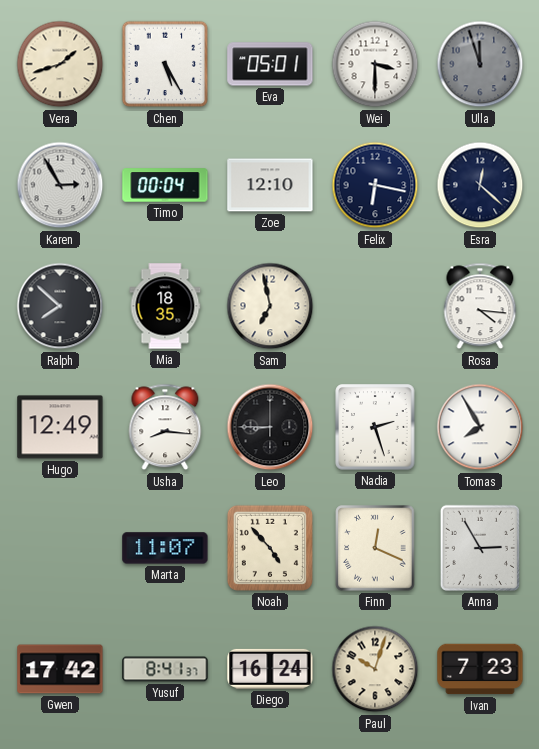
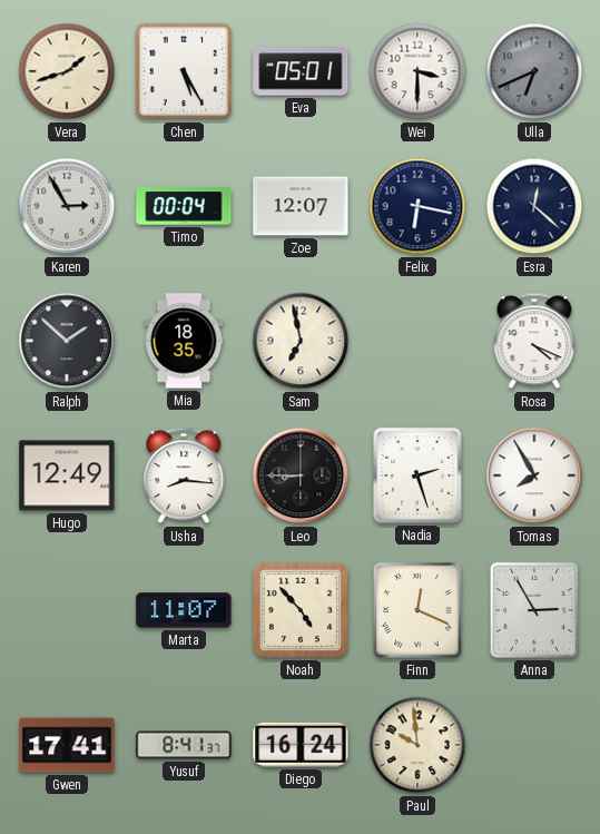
Ulla: 11:57 -> 6:41 (534, 71)
Zoe: 12:10 -> 12:07 (301, 206)
Ralph: 7:52 -> 1:52 (67, 341)
Rosa: 4:16 -> 4:19 (534, 341)
Gwen: 17:42 -> 17:41 (67, 745)
Paul: 10:03 -> 9:59 (417, 745)
Ivan: 7:23 -> none (480, 669)
